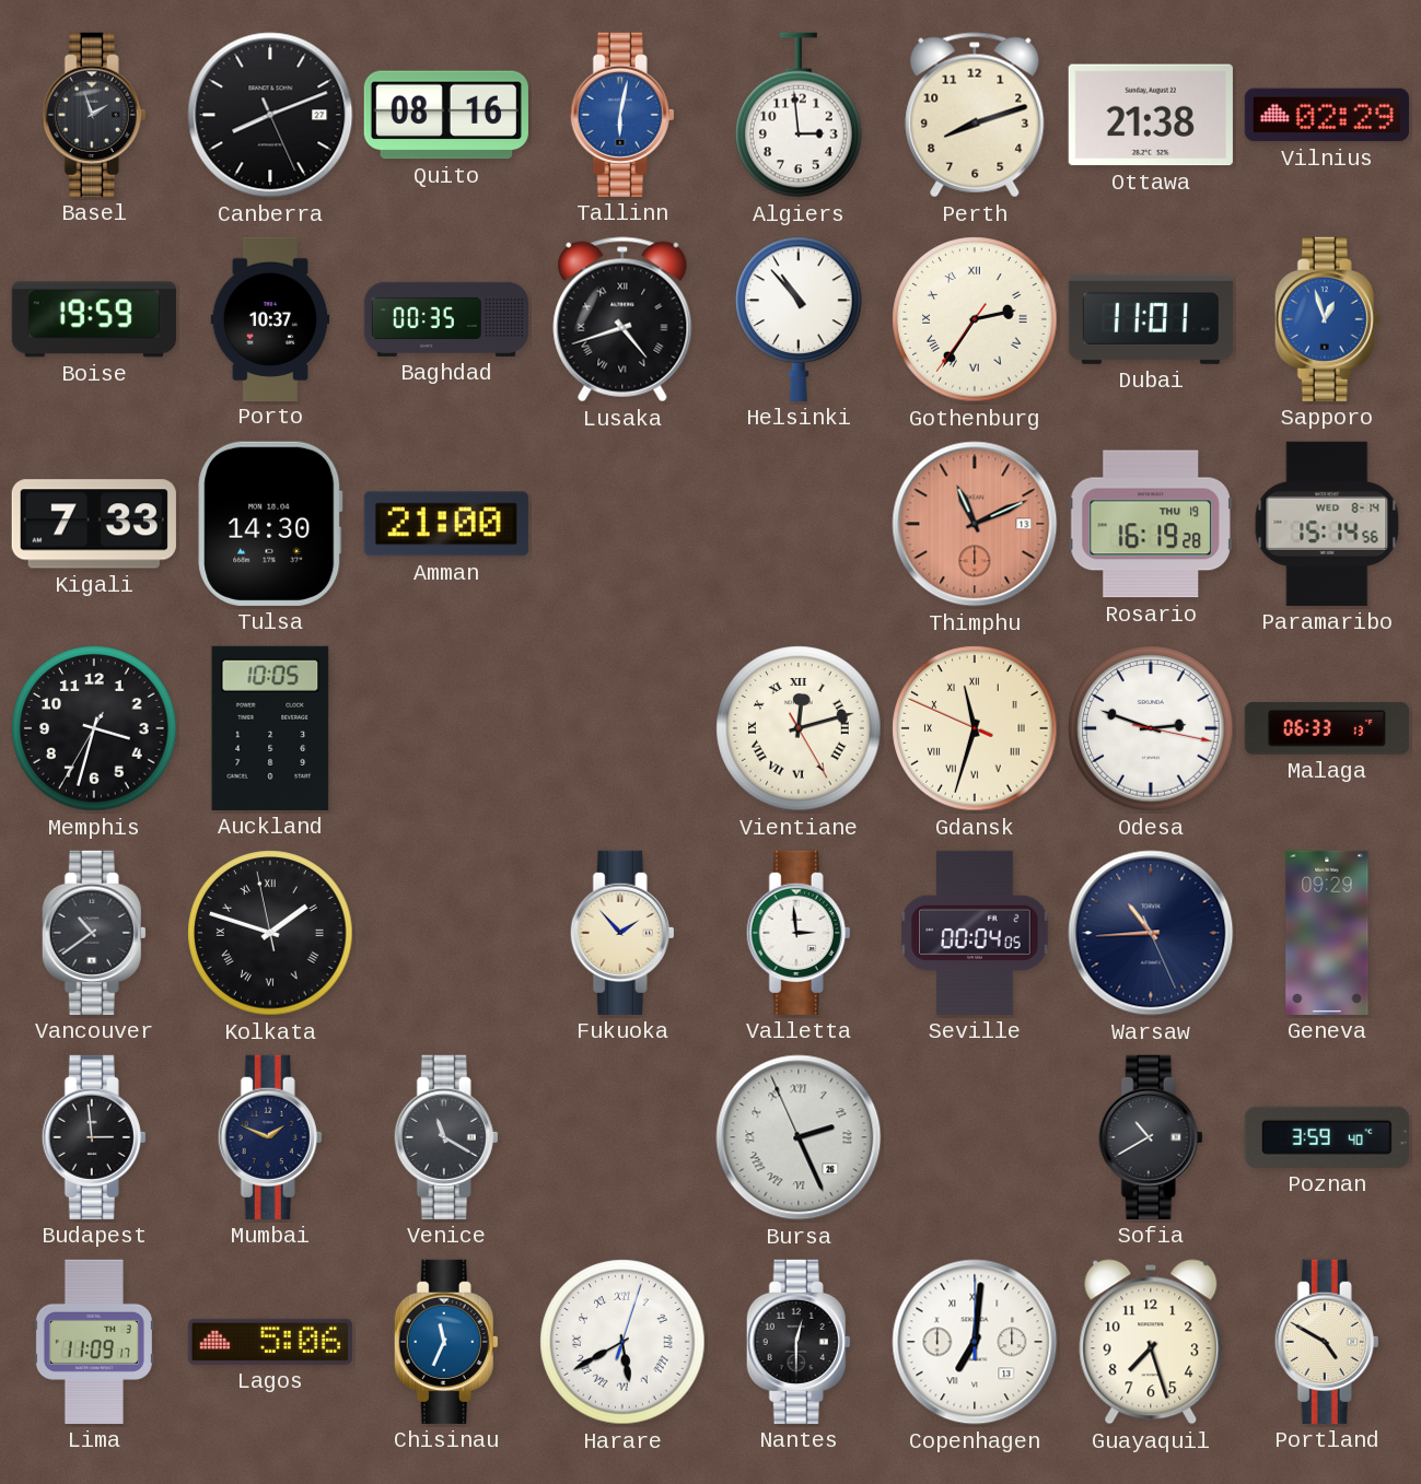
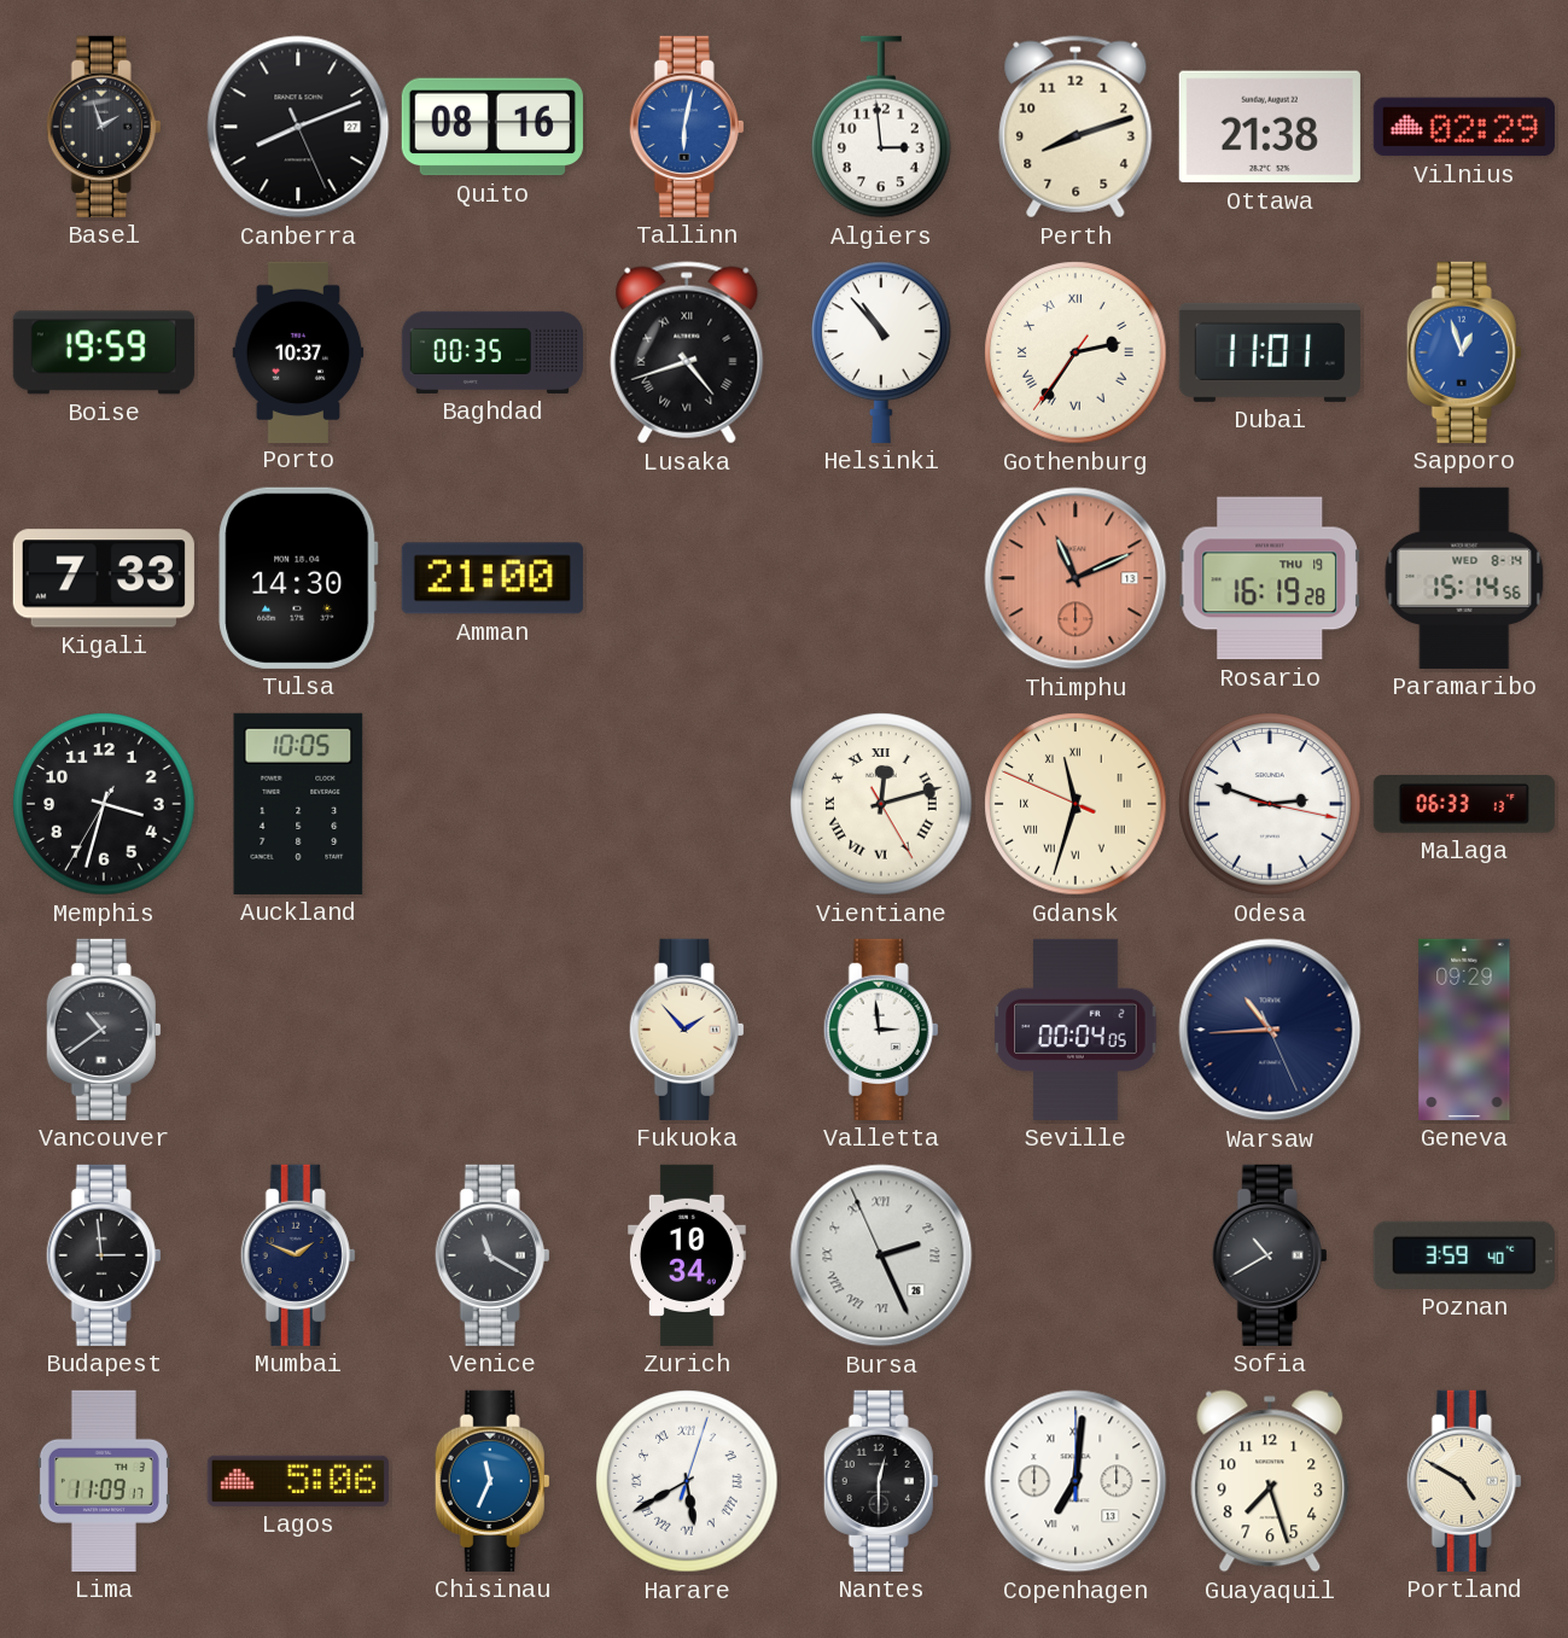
Kolkata: 1:47 -> none (270, 933)
Zurich: none -> 10:34 (688, 1255)
